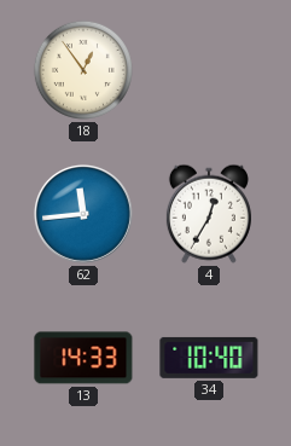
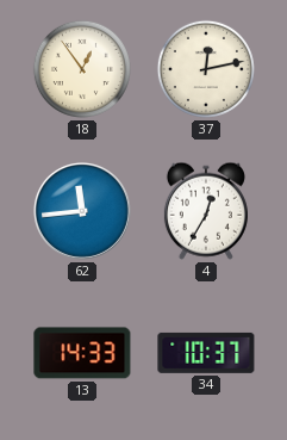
37: none -> 12:13 (206, 69)
34: 10:40 -> 10:37 (206, 353)
